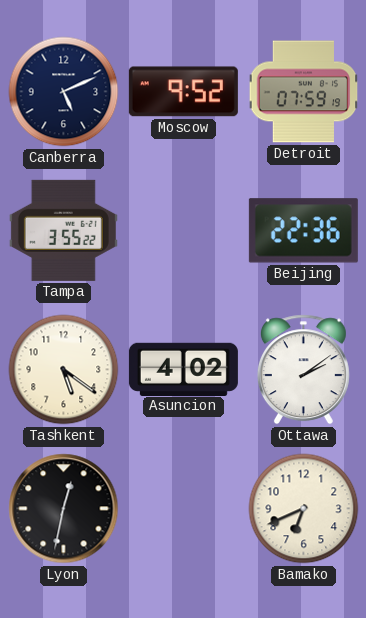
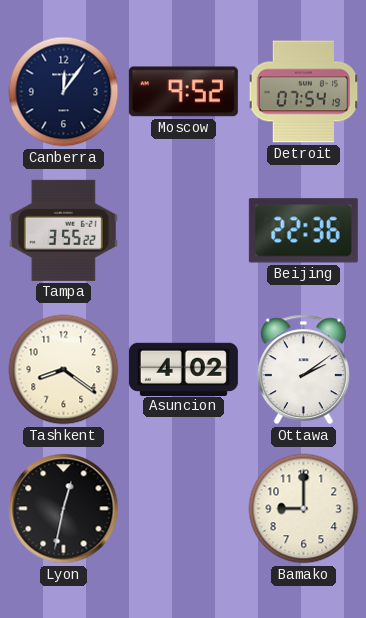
Canberra: 5:11 -> 12:06 (64, 92)
Detroit: 07:59 -> 07:54 (304, 92)
Tashkent: 5:21 -> 8:21 (64, 370)
Bamako: 6:41 -> 9:00 (304, 509)
